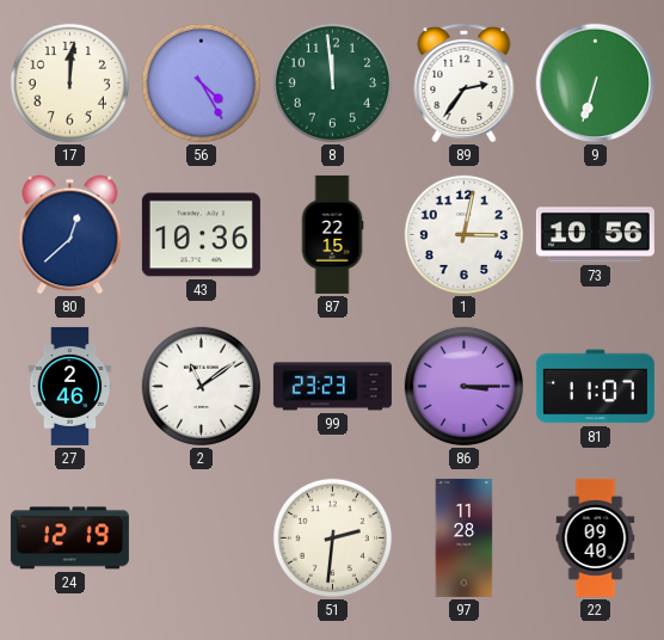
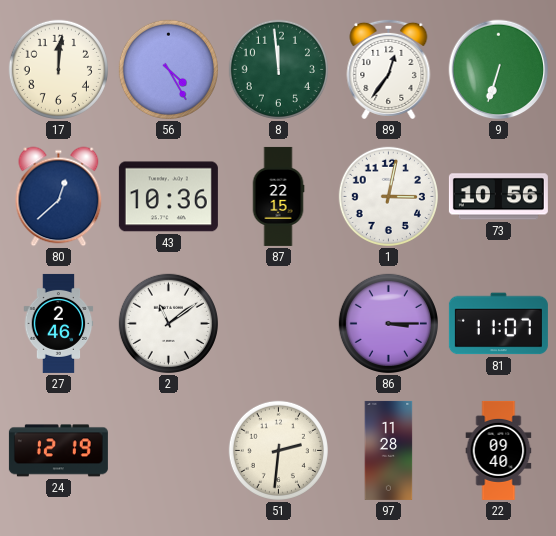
89: 2:36 -> 12:36 (389, 69)
99: 23:23 -> none (332, 387)
